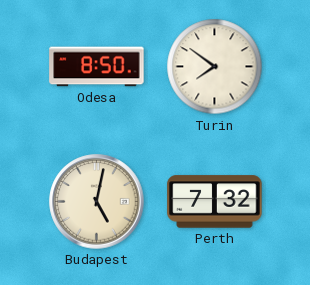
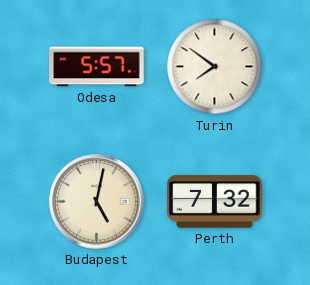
Odesa: 8:50 -> 5:57 (97, 67)
